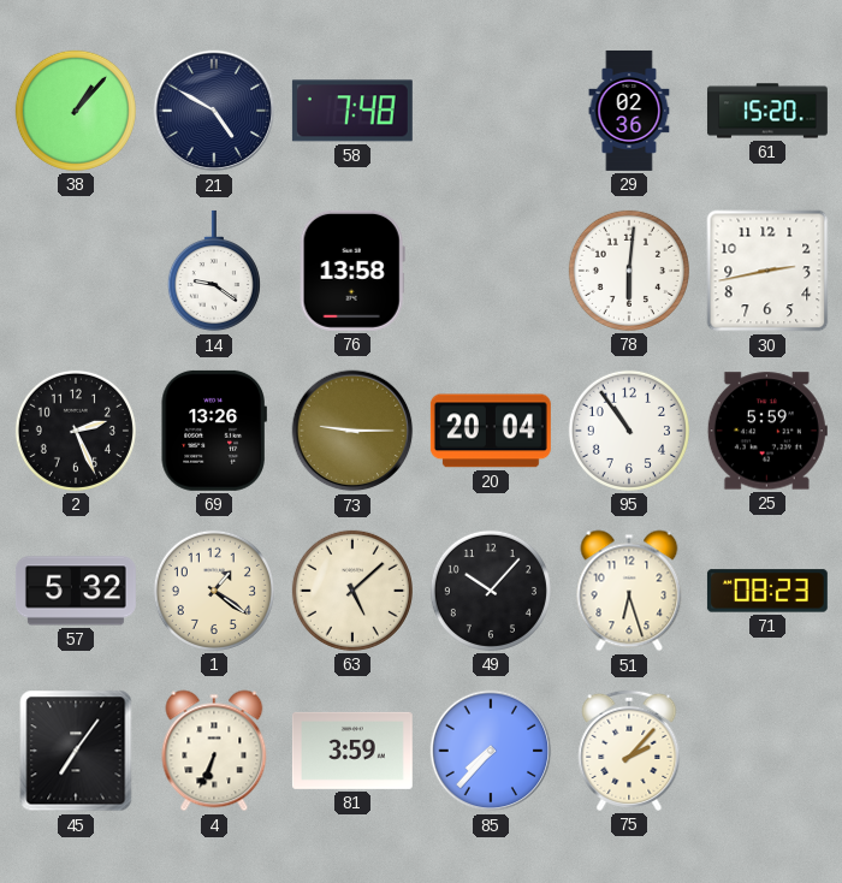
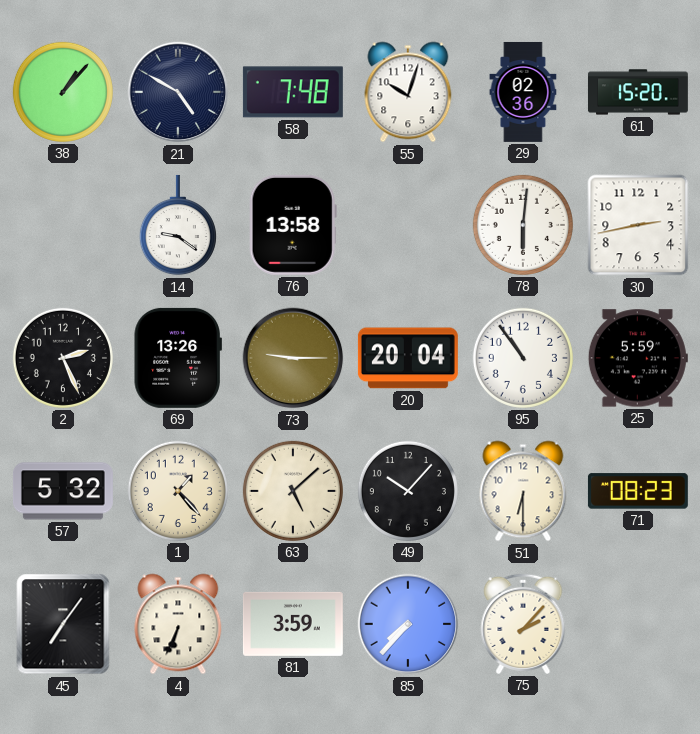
55: none -> 10:03 (408, 92)
1: 1:21 -> 1:23 (178, 491)
51: 6:27 -> 6:30 (523, 491)
